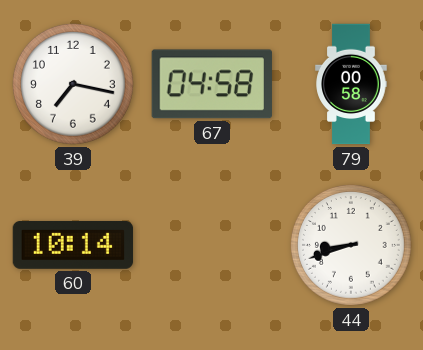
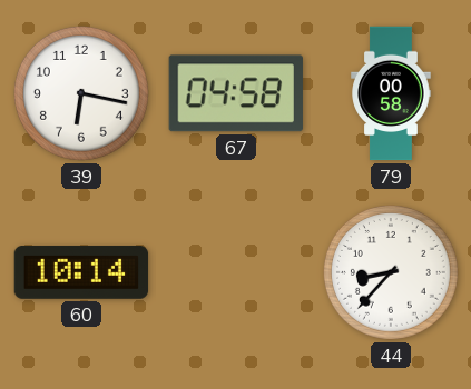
39: 7:17 -> 6:17 (81, 93)
44: 8:42 -> 8:37 (391, 272)
